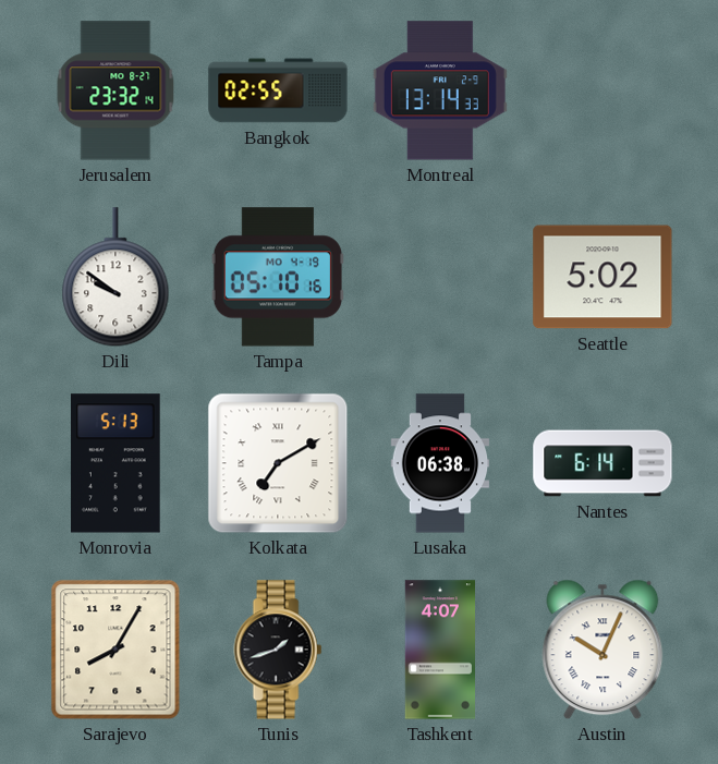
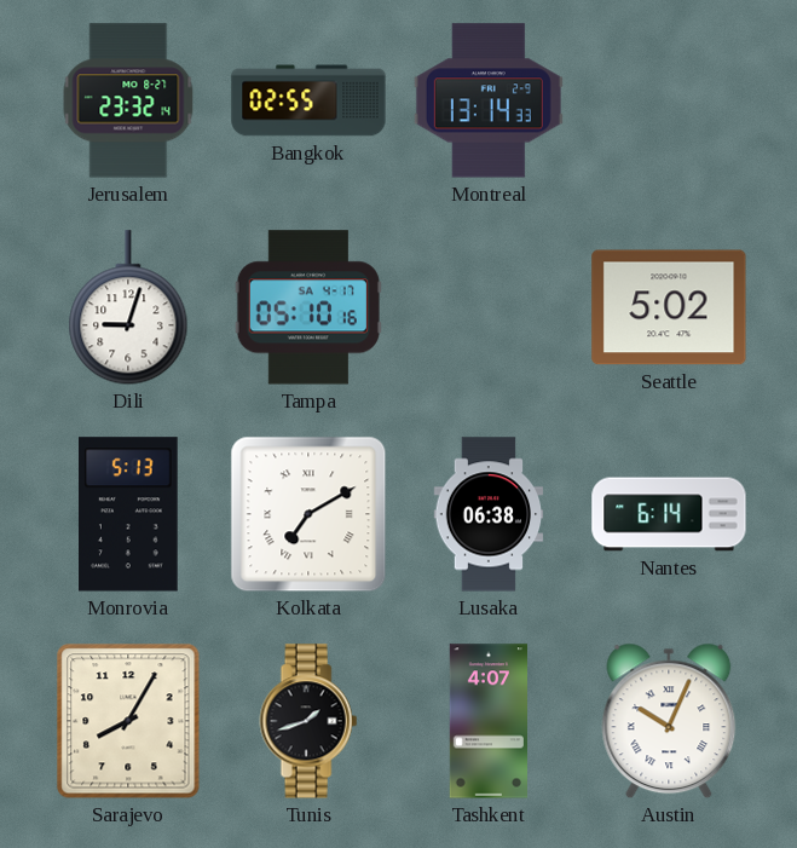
Dili: 9:51 -> 9:03 (128, 308)
Tampa date: MO 4-19 -> SA 4-17 (308, 307)
